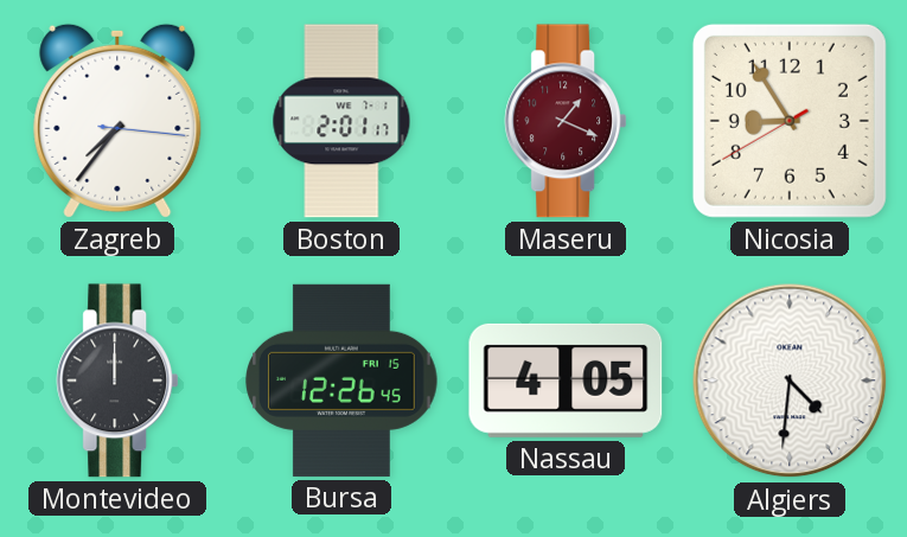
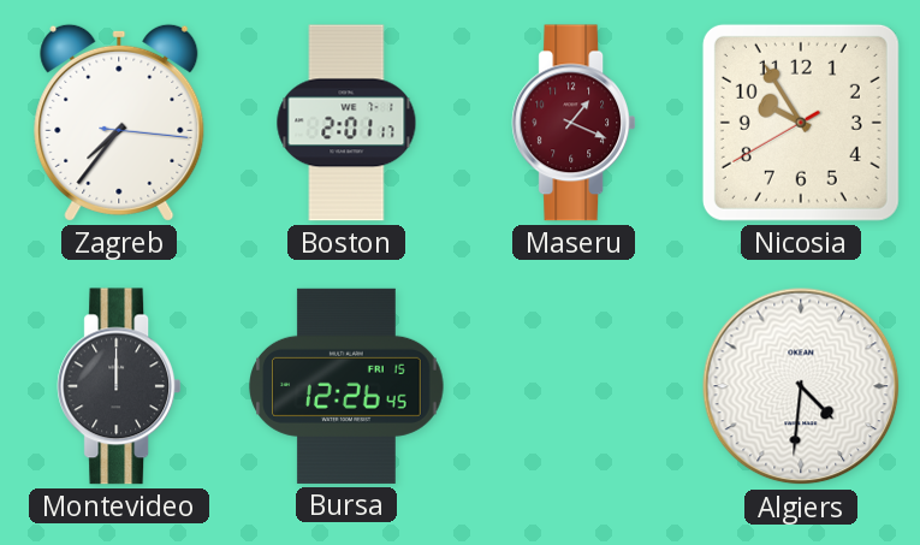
Nicosia: 8:54 -> 9:54 (801, 123)
Nassau: 4:05 -> none (566, 381)
